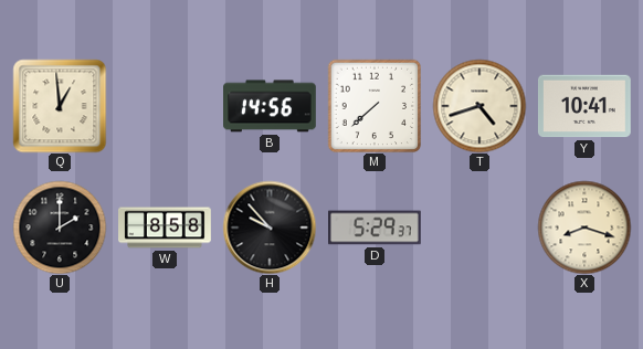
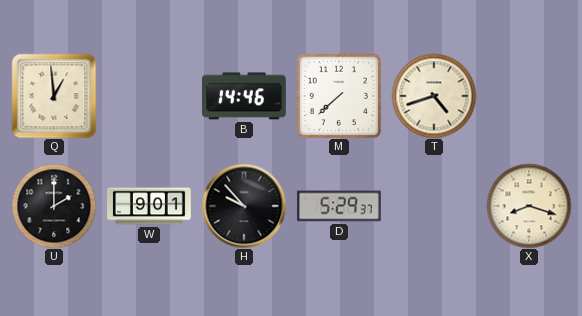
B: 14:56 -> 14:46 (245, 96)
Y: 10:41 -> none (584, 106)
W: 8:58 -> 9:01 (150, 206)
